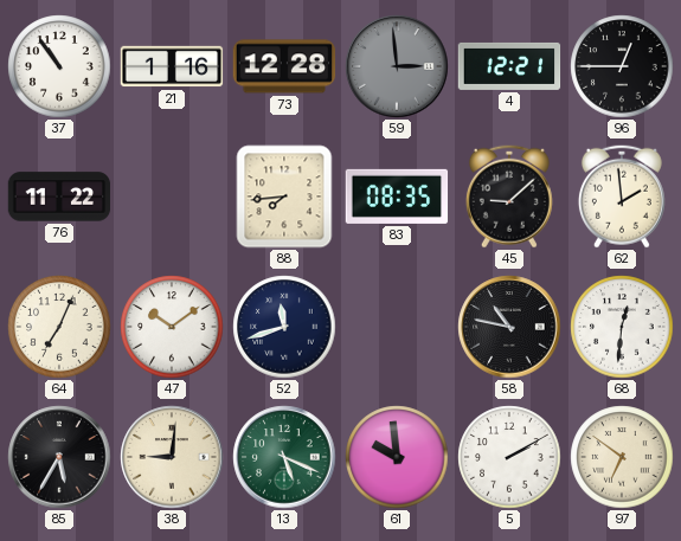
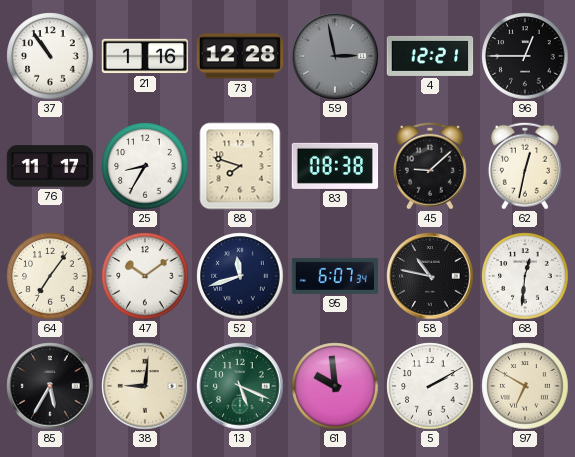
59: 2:59 -> 2:58 (335, 56)
76: 11:22 -> 11:17 (50, 166)
25: none -> 8:35 (145, 166)
88: 7:44 -> 7:48 (240, 166)
83: 08:35 -> 08:38 (335, 166)
62: 1:59 -> 12:32 (525, 166)
64: 7:04 -> 7:06 (50, 276)
95: none -> 6:07 (335, 276)
97: 6:51 -> 6:50 (525, 386)
